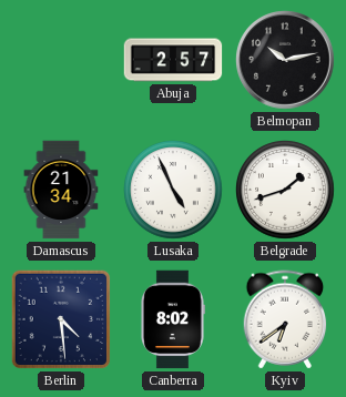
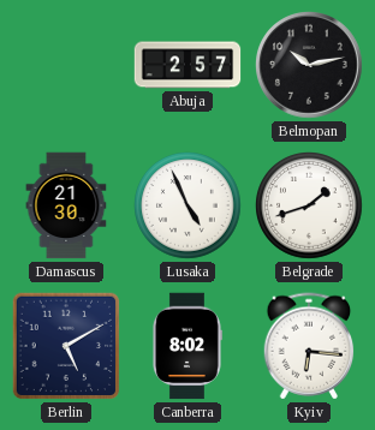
Damascus: 21:34 -> 21:30 (66, 205)
Berlin: 4:29 -> 5:10 (66, 346)
Kyiv: 6:39 -> 6:16 (309, 346)
